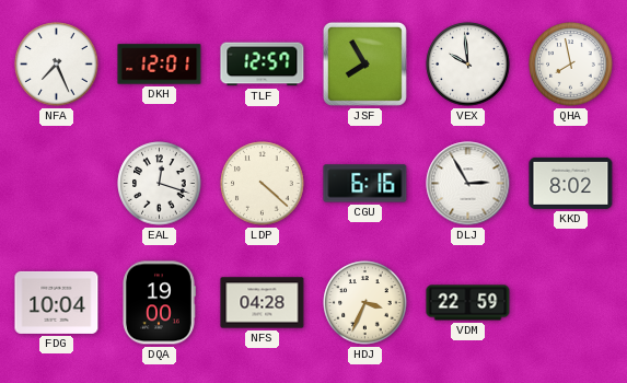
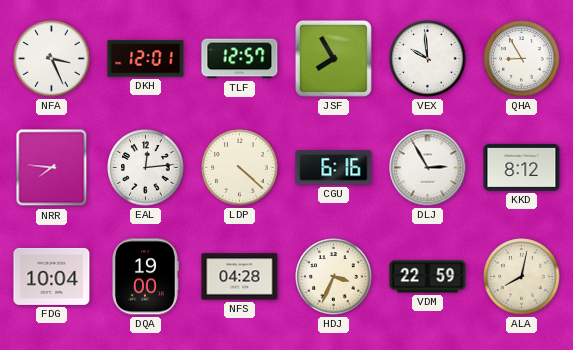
NFA: 7:26 -> 3:26 (52, 59)
QHA: 7:58 -> 8:55 (522, 59)
NRR: none -> 7:46 (52, 168)
EAL: 12:18 -> 12:14 (146, 168)
KKD: 8:02 -> 8:12 (522, 167)
ALA: none -> 8:02 (522, 277)
